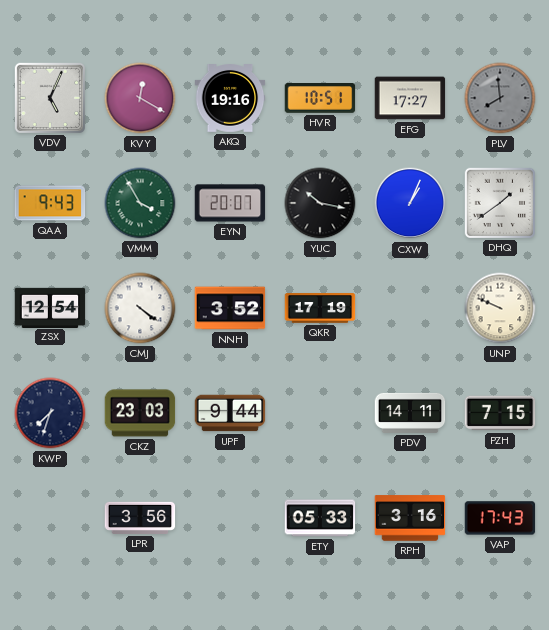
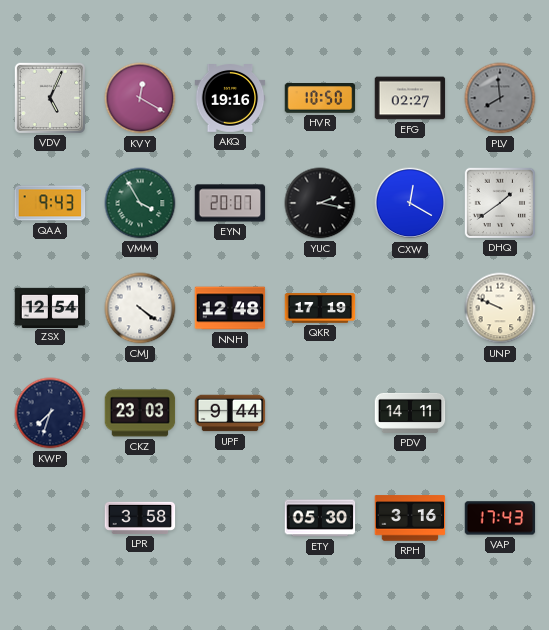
HVR: 10:51 -> 10:50 (320, 98)
EFG: 17:27 -> 02:27 (410, 98)
YUC: 10:17 -> 2:17 (320, 203)
CXW: 1:04 -> 12:20 (410, 203)
NNH: 3:52 -> 12:48 (230, 308)
PZH: 7:15 -> none (500, 413)
LPR: 3:56 -> 3:58 (140, 518)
ETY: 05:33 -> 05:30 (320, 518)
